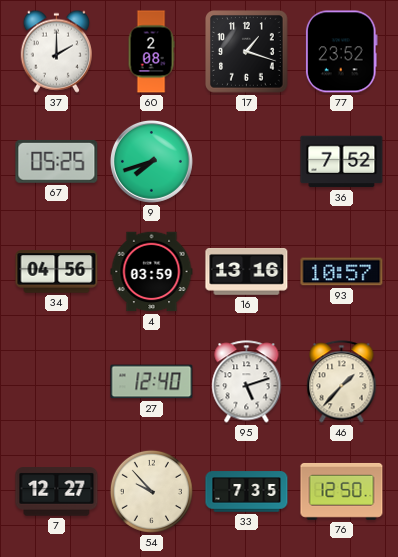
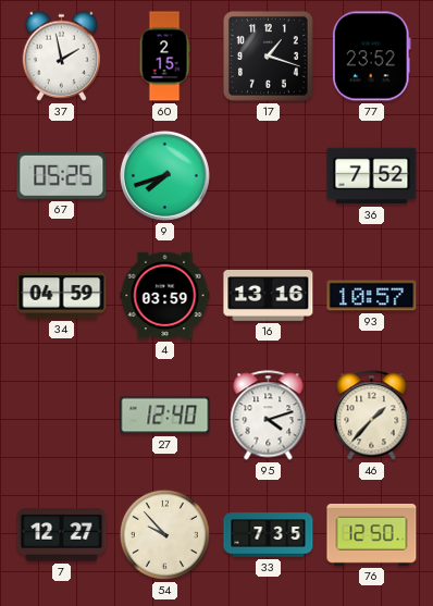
37: 2:00 -> 1:58 (61, 55)
60: 2:08 -> 2:15 (164, 57)
34: 04:56 -> 04:59 (62, 296)
95: 5:12 -> 4:12 (269, 416)
